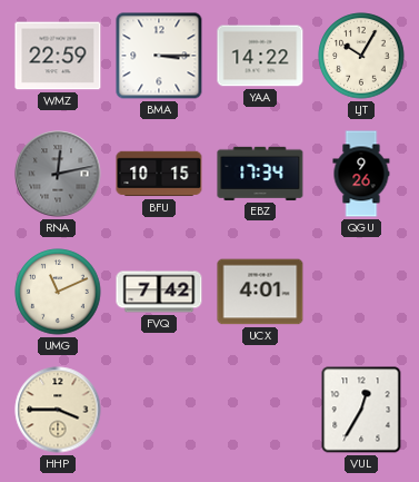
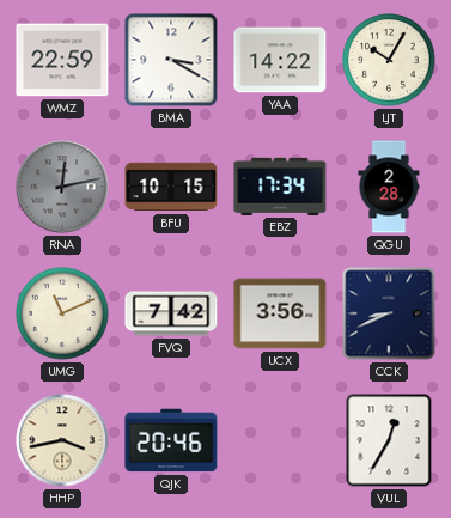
BMA: 3:15 -> 3:20 (171, 60)
QGU: 9:26 -> 2:28 (389, 187)
UCX: 4:01 -> 3:56 (280, 313)
CCK: none -> 8:41 (389, 313)
HHP: 3:45 -> 3:43 (62, 440)
QJK: none -> 20:46 (171, 440)
